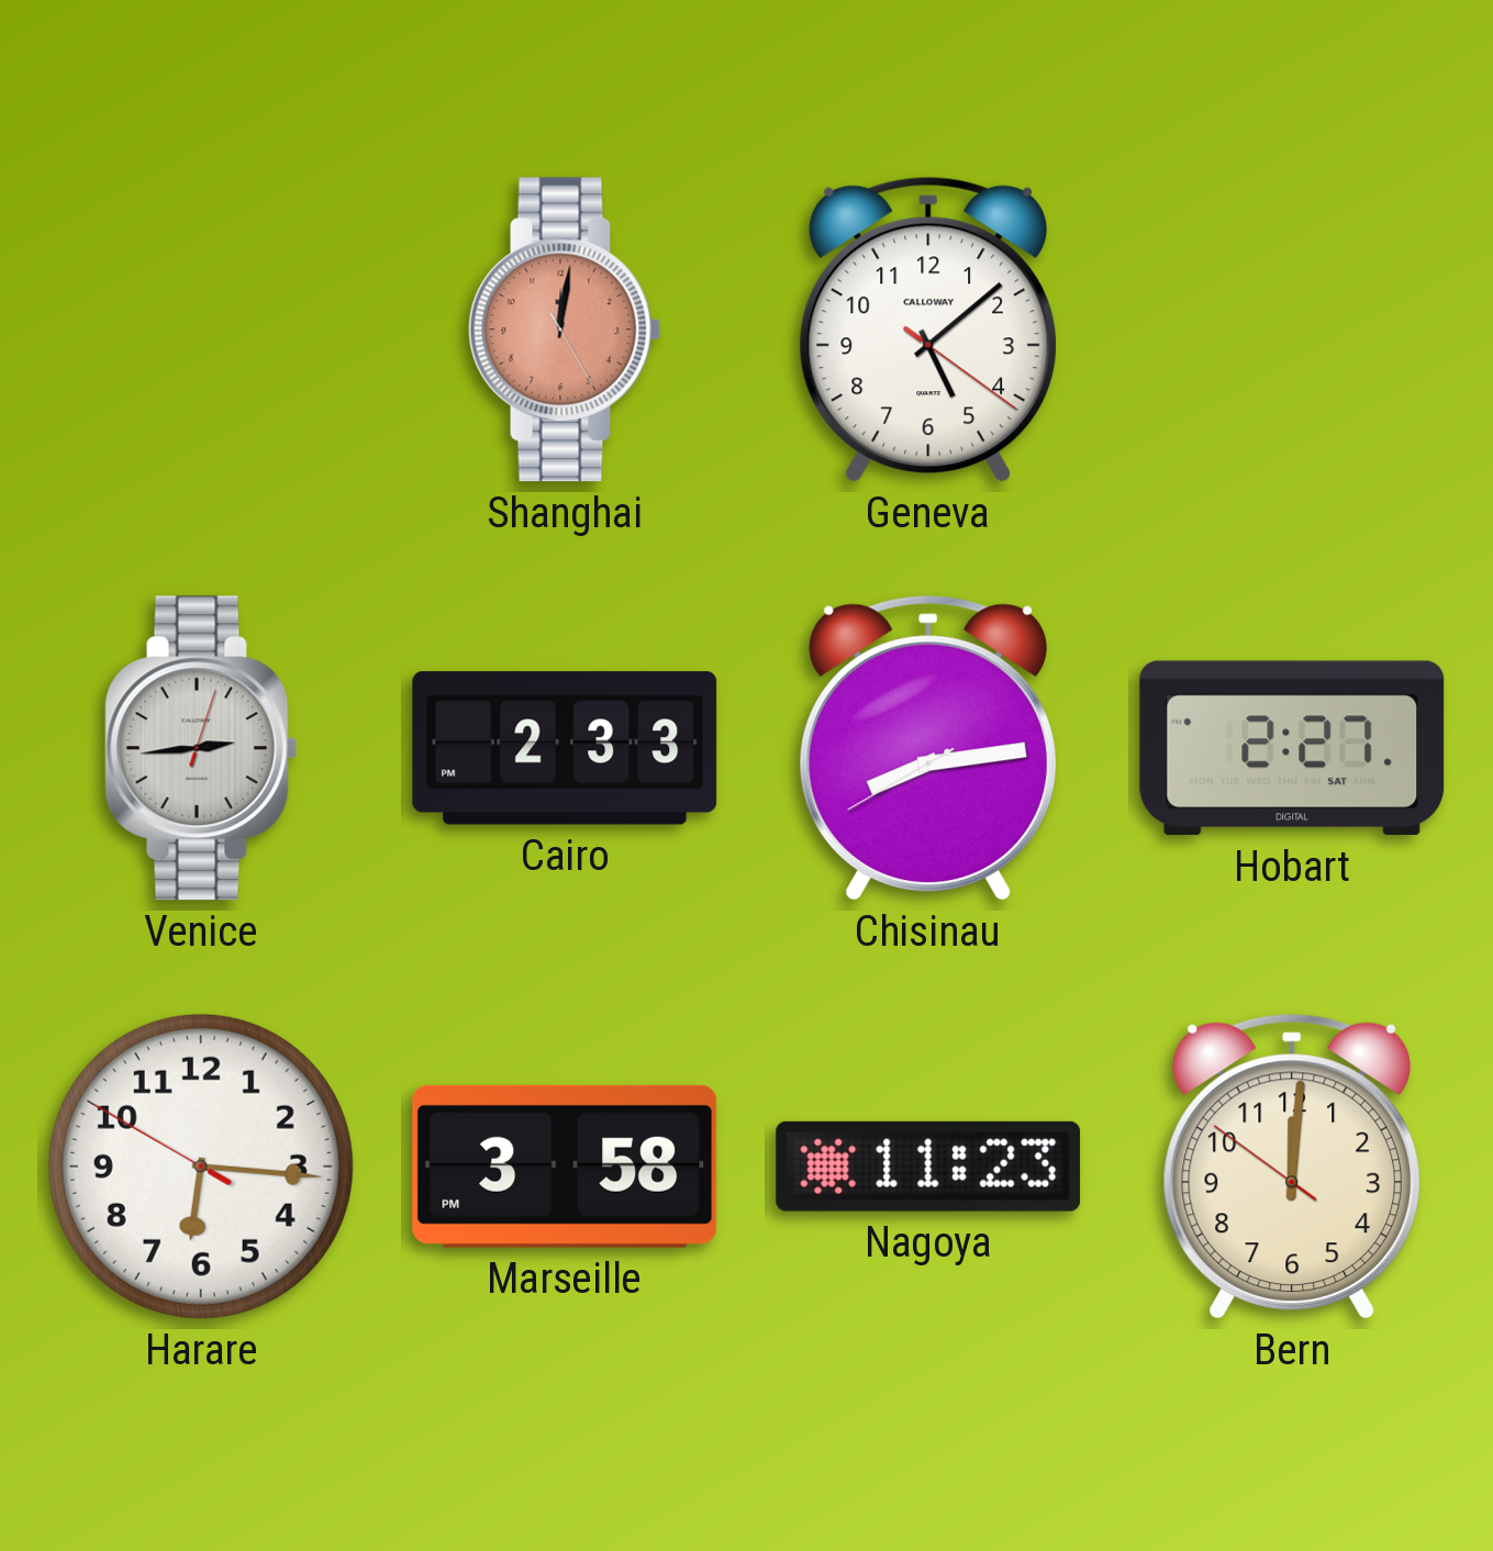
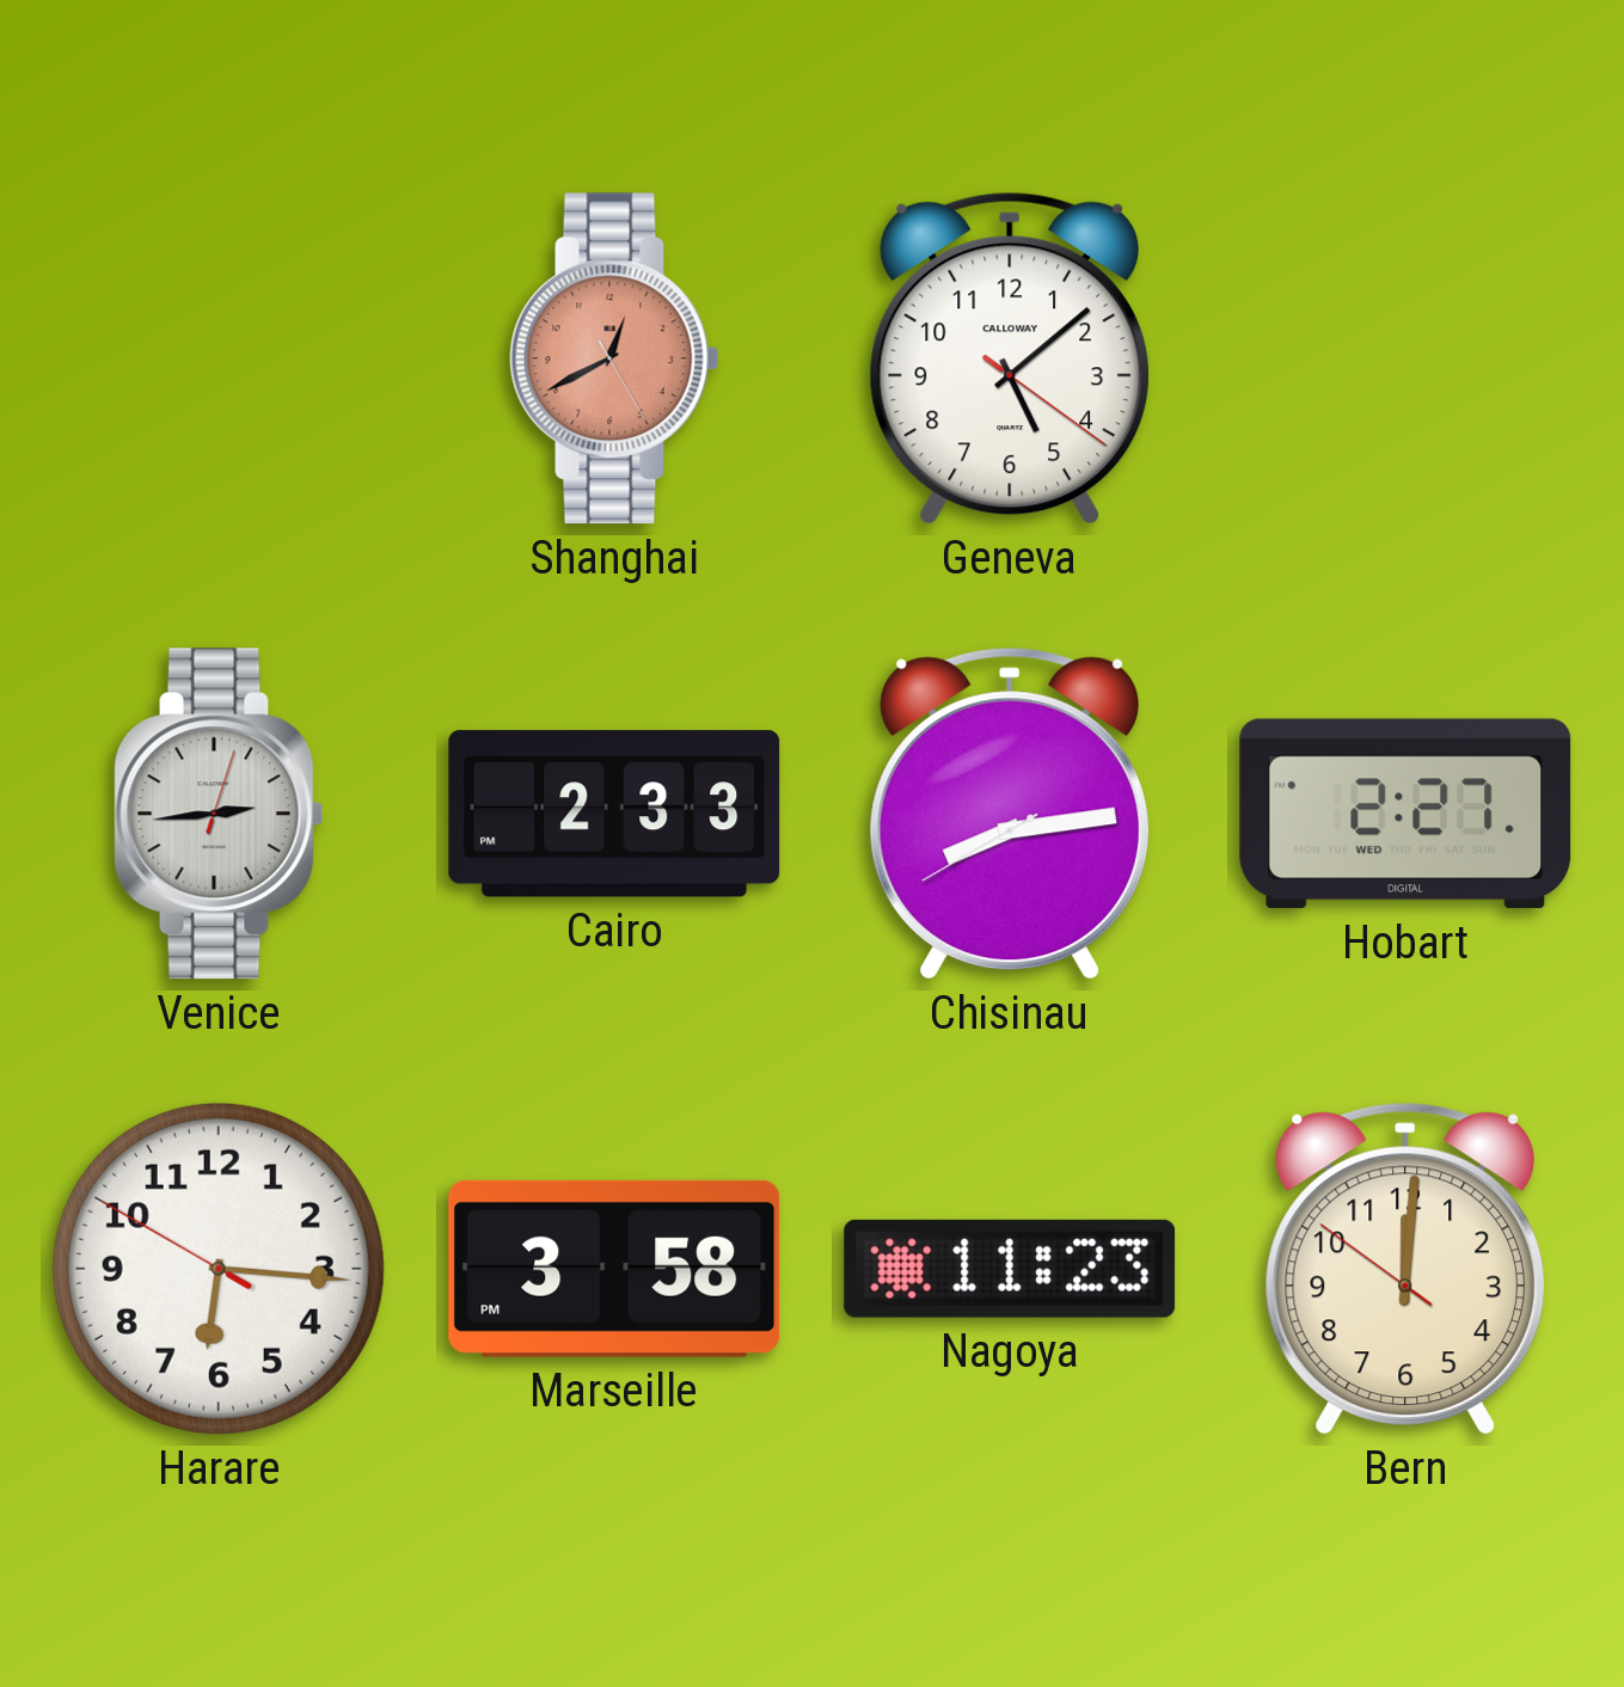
Shanghai: 12:01 -> 12:40 (614, 358)
Hobart date: SAT -> WED (1405, 814)
